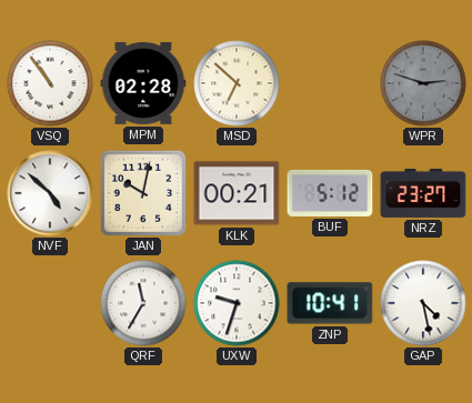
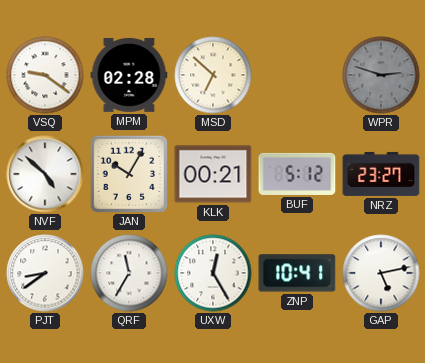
VSQ: 10:54 -> 9:21 (45, 75)
JAN: 10:02 -> 10:05 (128, 173)
PJT: none -> 8:39 (45, 273)
UXW: 9:33 -> 12:25 (213, 273)
GAP: 4:28 -> 5:13 (381, 273)
